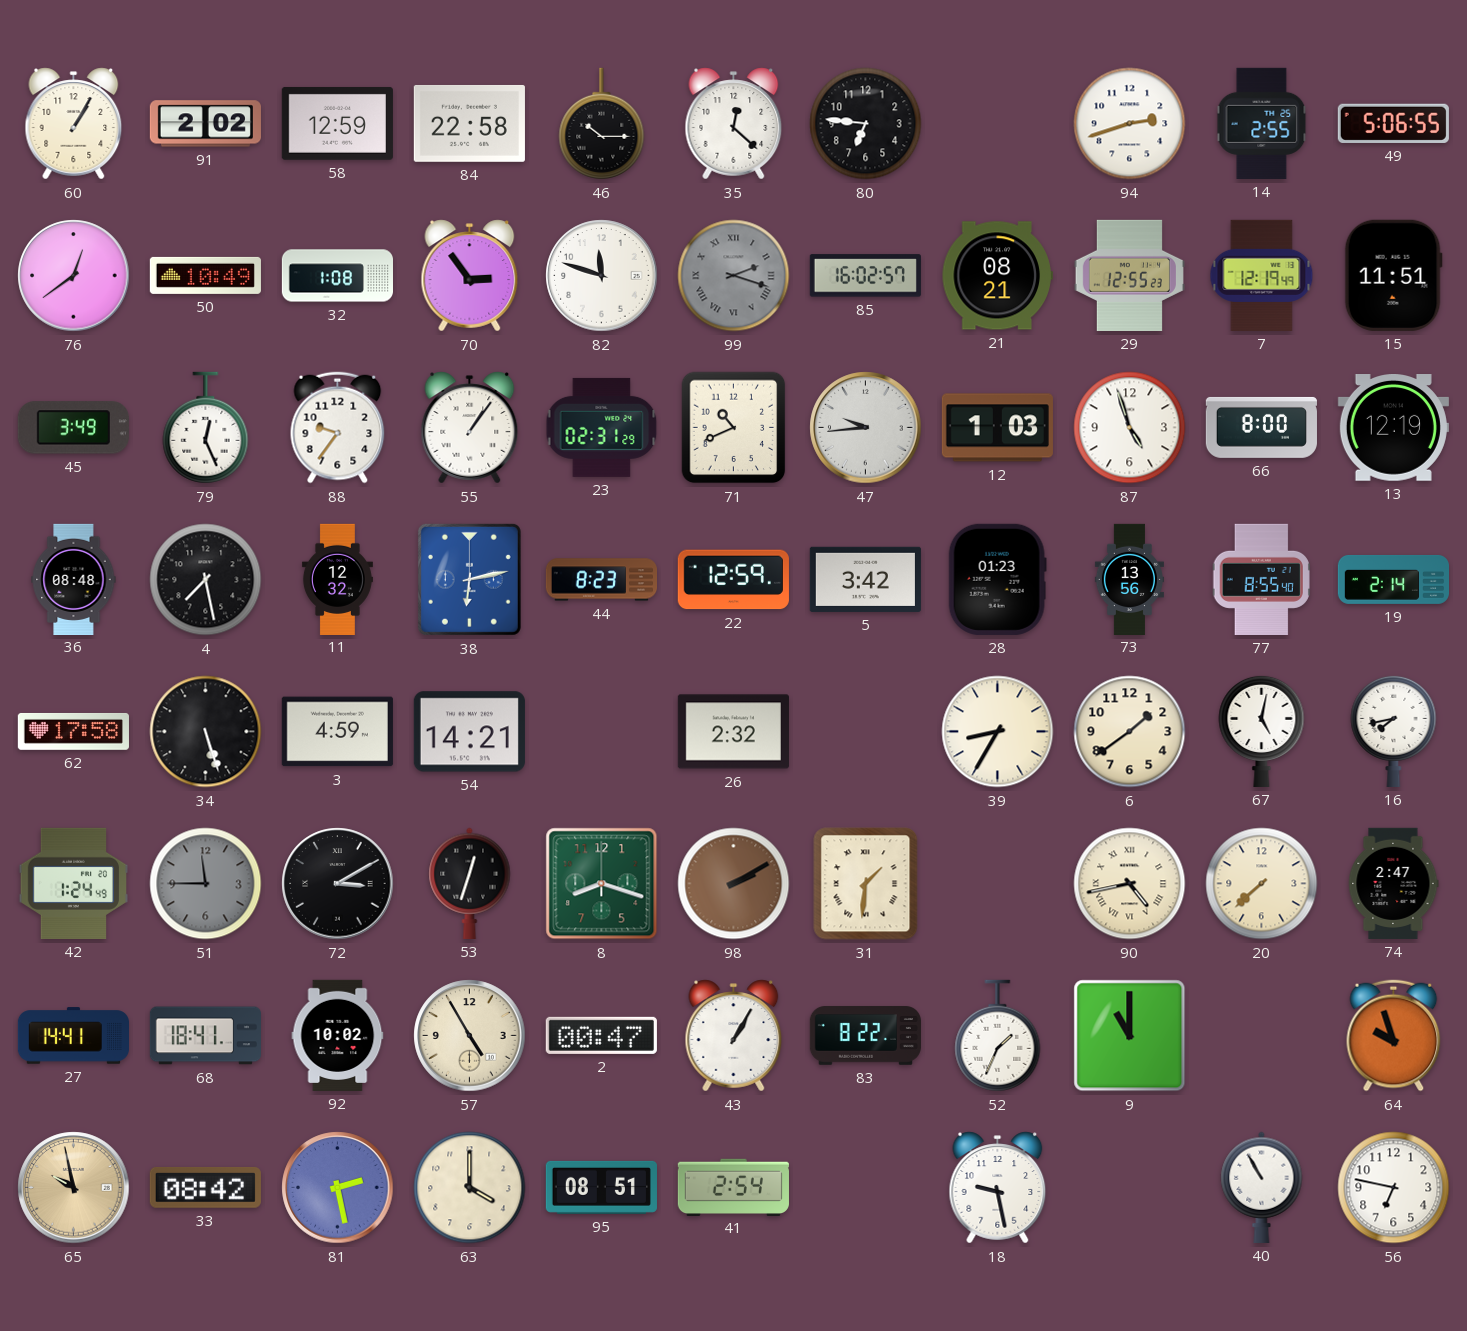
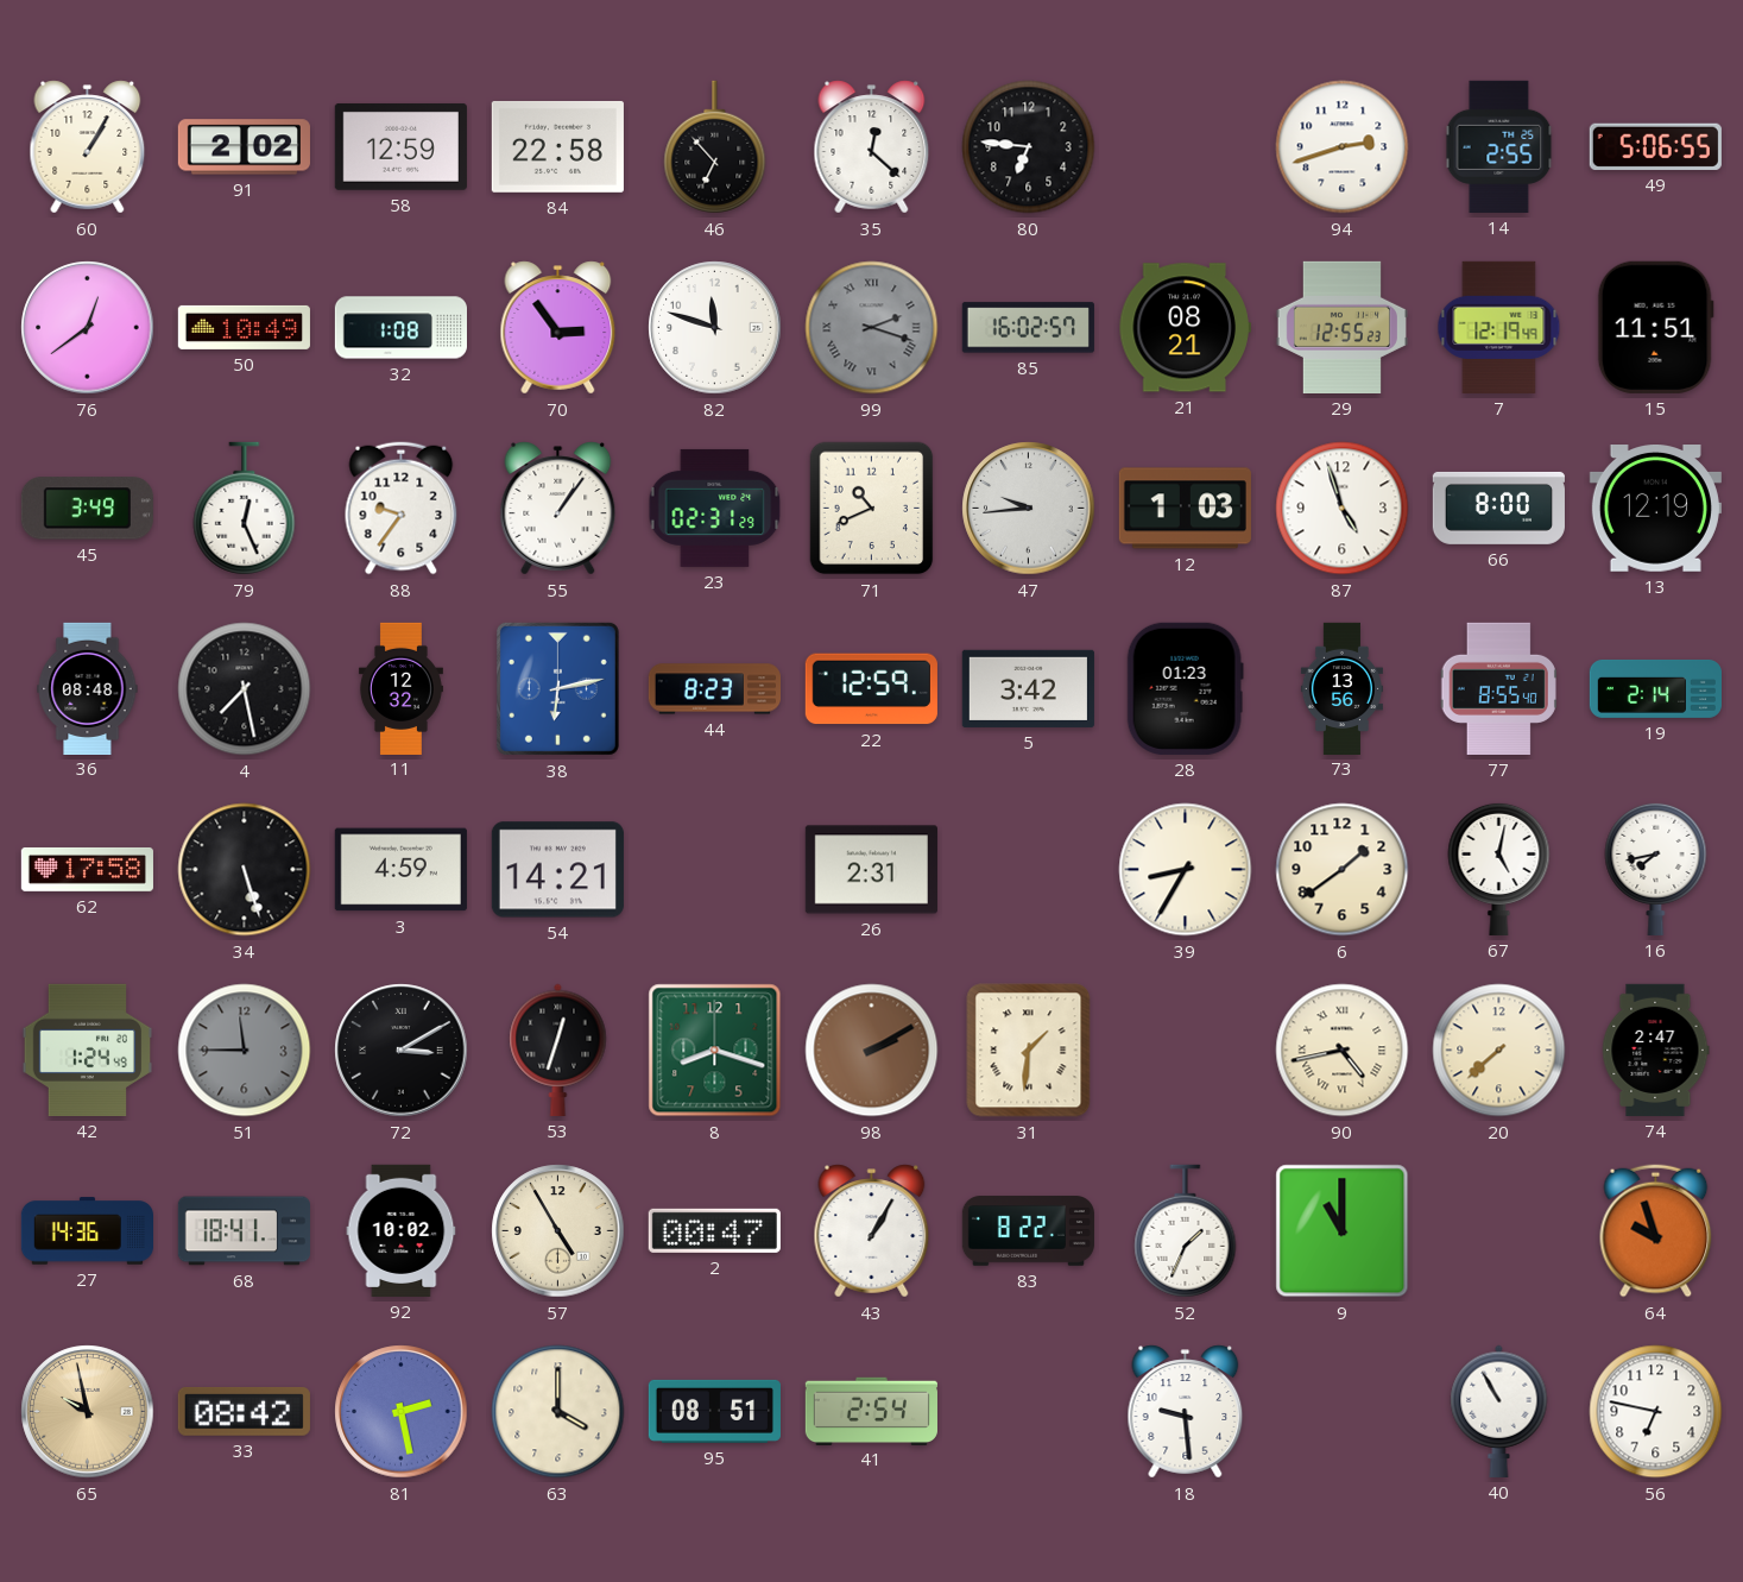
46: 10:15 -> 6:53 (715, 147)
26: 2:32 -> 2:31 (871, 870)
27: 14:41 -> 14:36 (87, 1231)
18: 9:28 -> 9:29 (1186, 1412)
